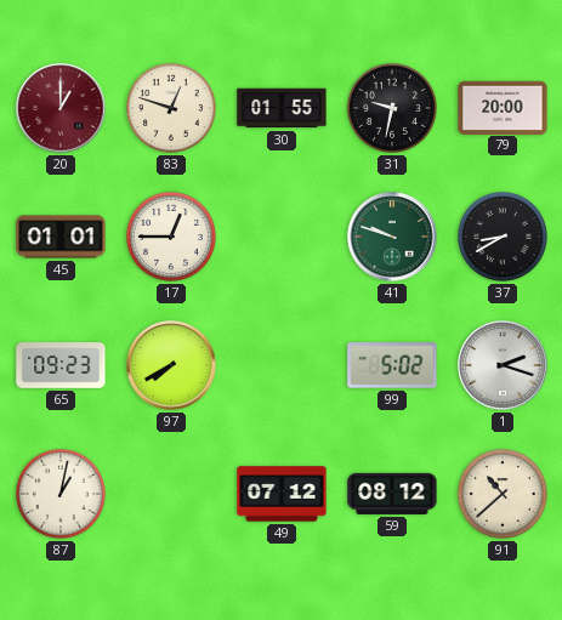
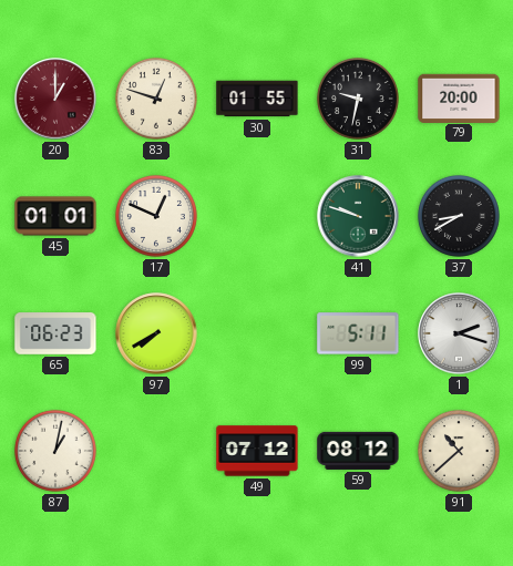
17: 12:45 -> 12:49 (156, 216)
65: 09:23 -> 06:23 (55, 333)
99: 5:02 -> 5:11 (358, 333)
